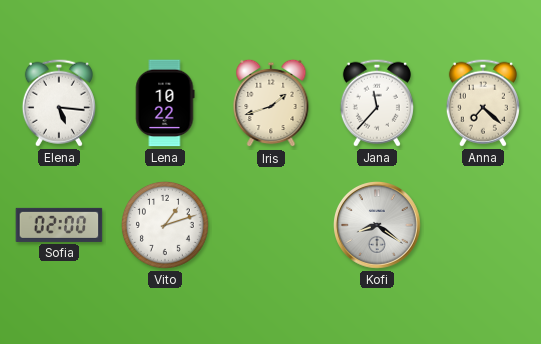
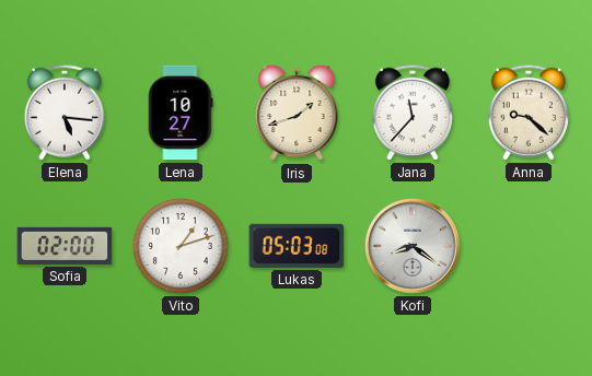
Lena: 10:22 -> 10:27 (181, 113)
Anna: 7:22 -> 9:22 (529, 113)
Lukas: none -> 05:03 (297, 246)
